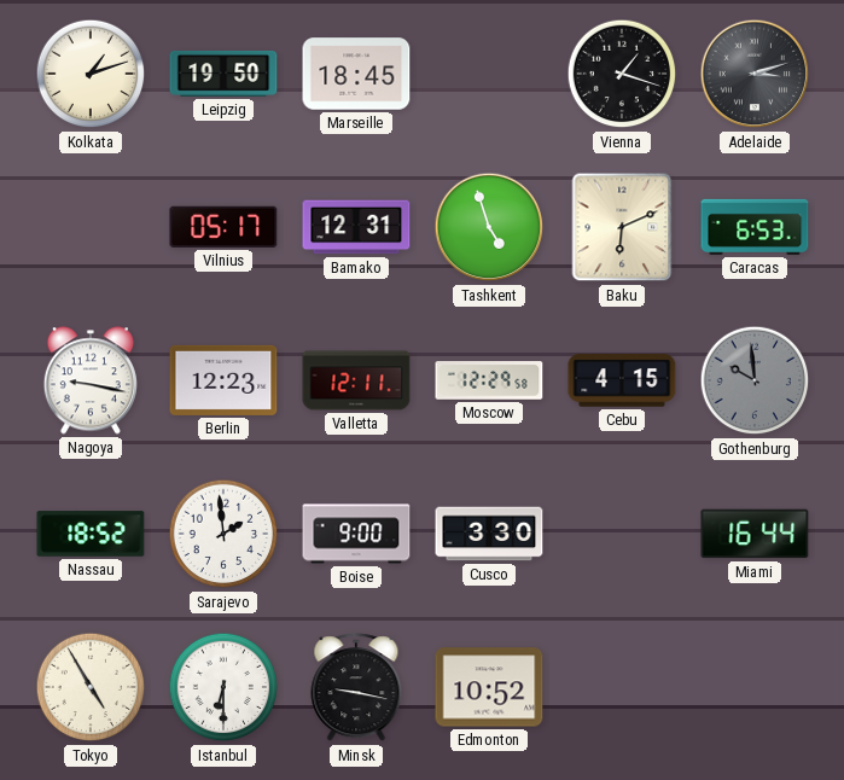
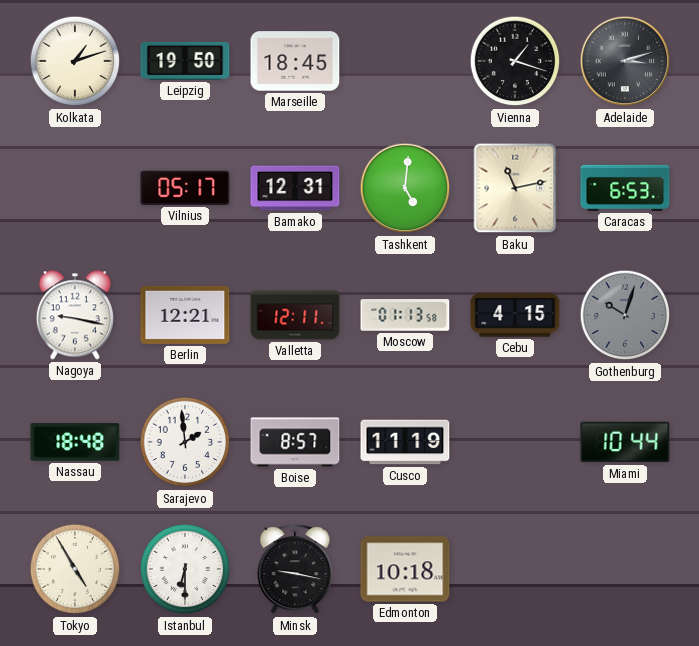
Tashkent: 4:57 -> 5:01 (405, 188)
Baku: 6:11 -> 11:13 (515, 188)
Berlin: 12:23 -> 12:21 (185, 315)
Moscow: 12:29 -> 01:13 (405, 315)
Gothenburg: 9:59 -> 10:03 (625, 315)
Nassau: 18:52 -> 18:48 (75, 442)
Boise: 9:00 -> 8:57 (295, 442)
Cusco: 3:30 -> 11:19 (405, 442)
Miami: 16:44 -> 10:44 (625, 442)
Edmonton: 10:52 -> 10:18 (405, 569)
